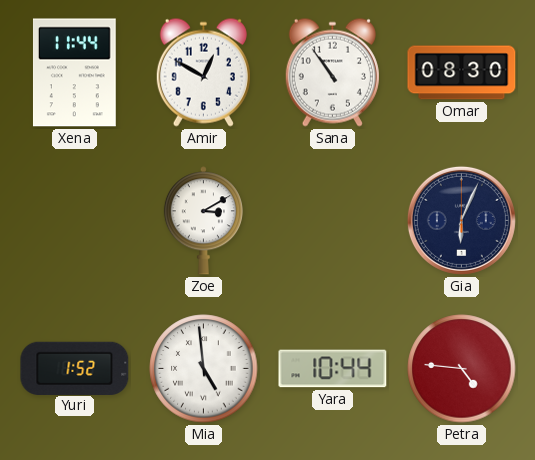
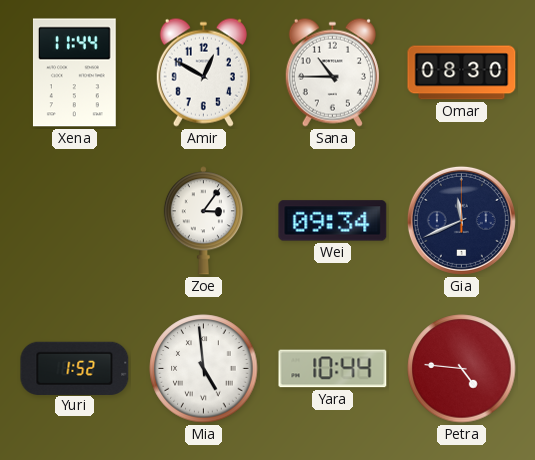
Sana: 10:54 -> 10:45 (332, 72)
Zoe: 3:10 -> 3:06 (203, 221)
Wei: none -> 09:34 (333, 221)
Gia: 6:04 -> 11:41 (461, 220)
